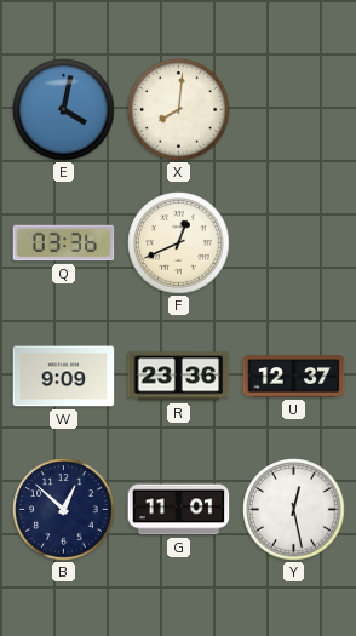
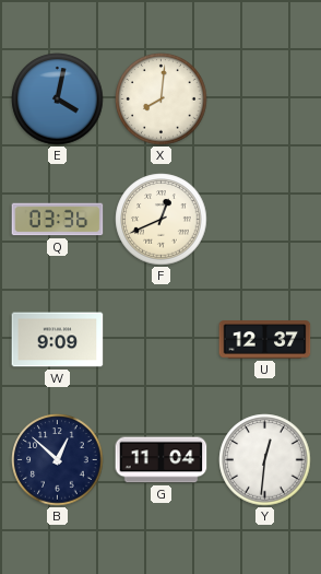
R: 23:36 -> none (179, 377)
G: 11:01 -> 11:04 (162, 460)
Y: 12:28 -> 12:31 (265, 460)
